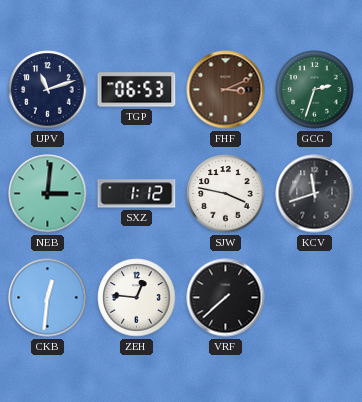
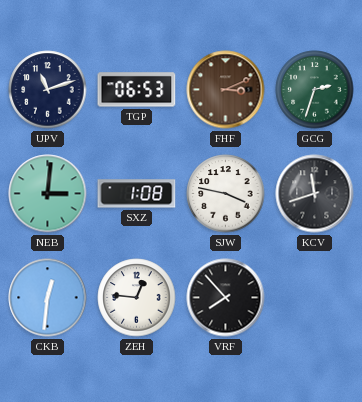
SXZ: 1:12 -> 1:08 (137, 194)
VRF: 7:38 -> 7:53 (226, 298)
